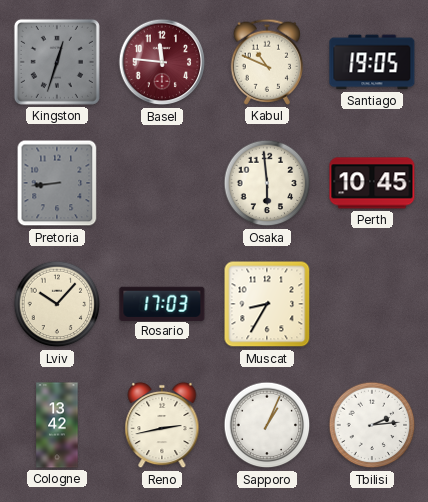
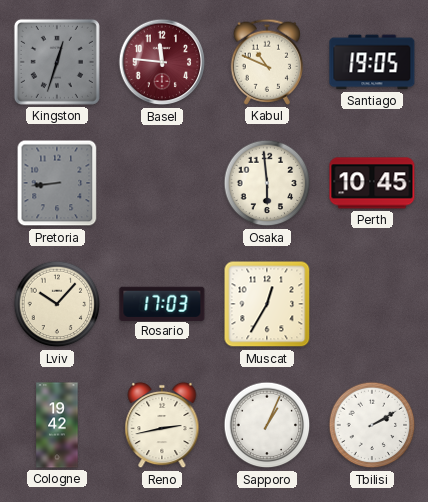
Muscat: 8:35 -> 12:35 (267, 304)
Cologne: 13:42 -> 19:42 (57, 425)
Tbilisi: 2:14 -> 2:10 (372, 425)
